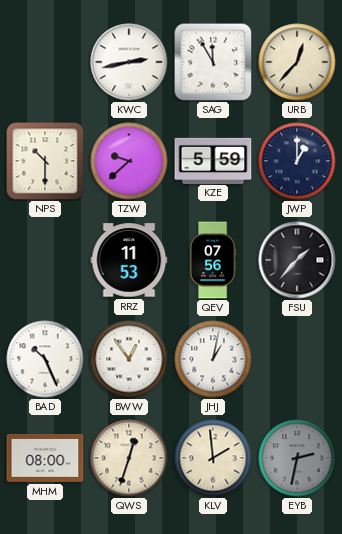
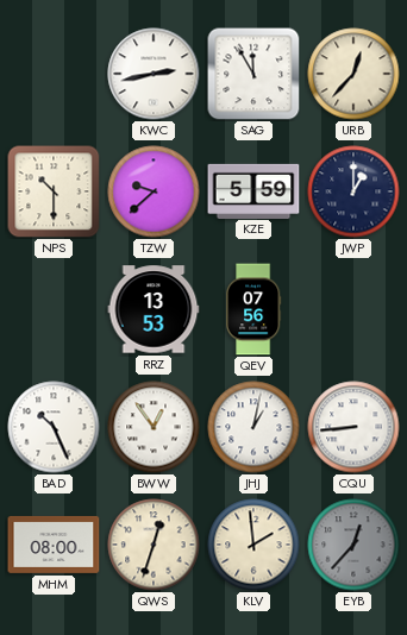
RRZ: 11:53 -> 13:53 (154, 309)
FSU: 1:37 -> none (297, 260)
CQU: none -> 8:44 (353, 427)
EYB: 2:32 -> 12:37 (353, 545)
